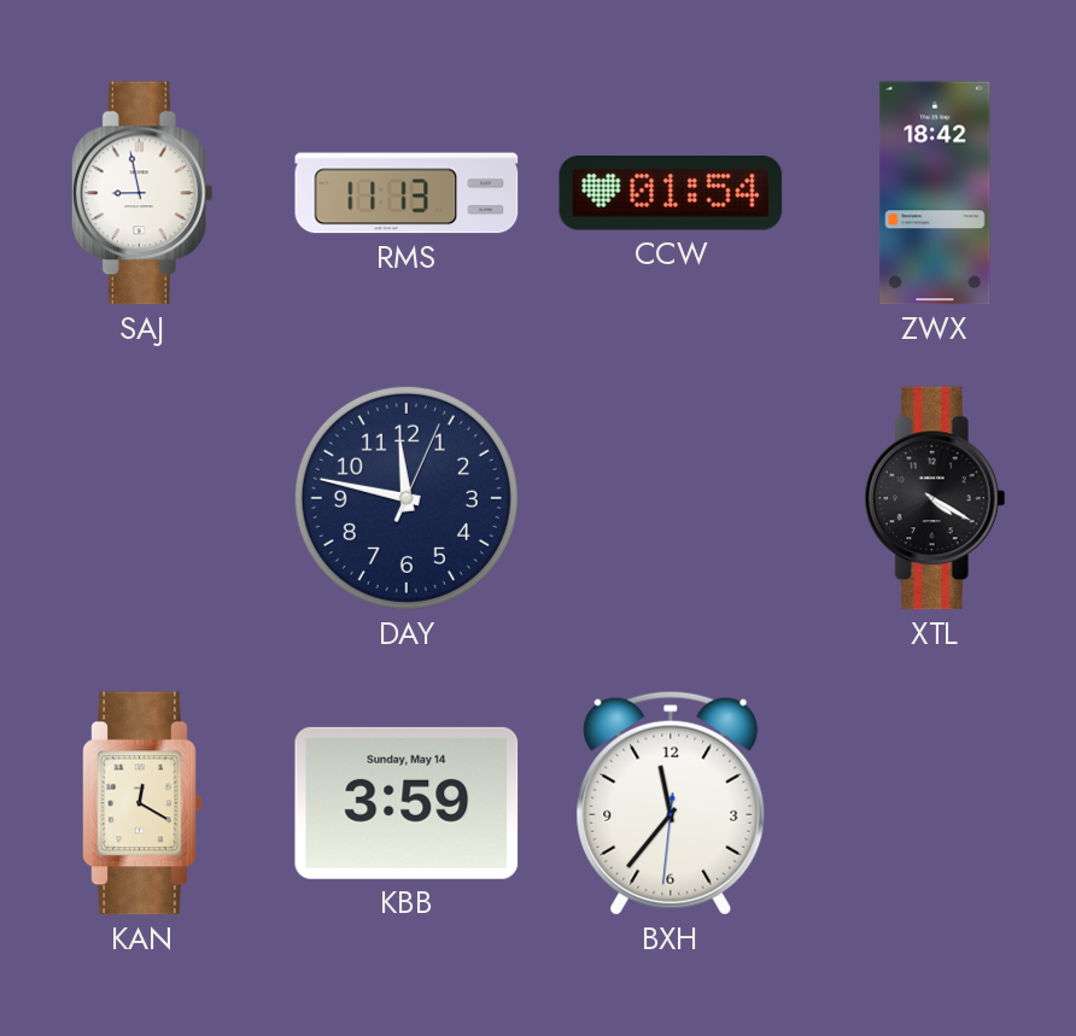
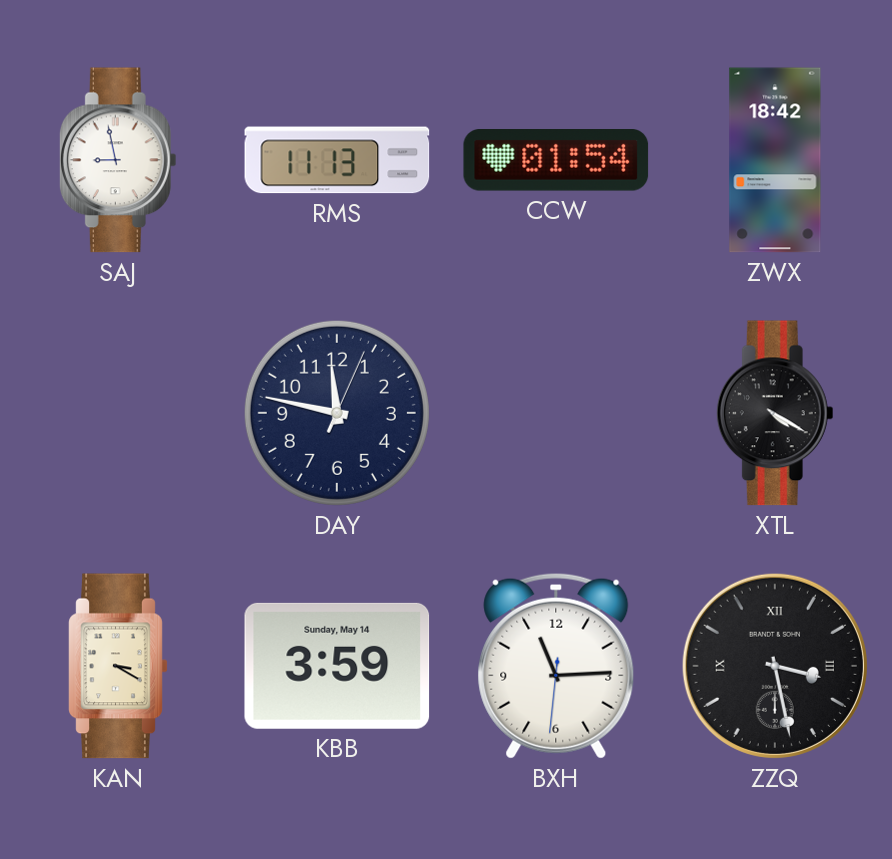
KAN: 12:20 -> 3:20 (118, 666)
BXH: 11:36 -> 11:14 (556, 666)
ZZQ: none -> 3:28 (775, 666)
